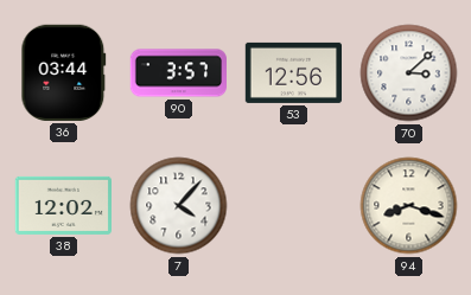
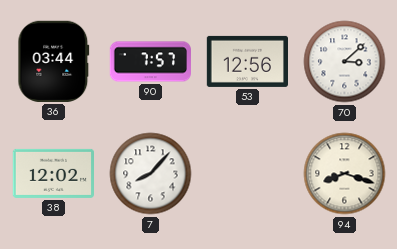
90: 3:57 -> 7:57 (151, 62)
7: 4:07 -> 8:07 (151, 174)
